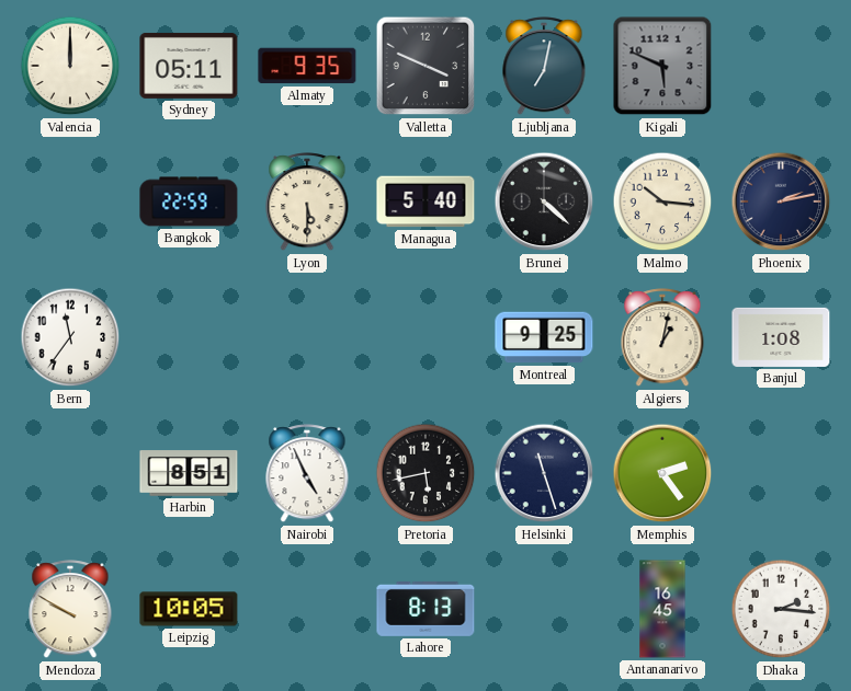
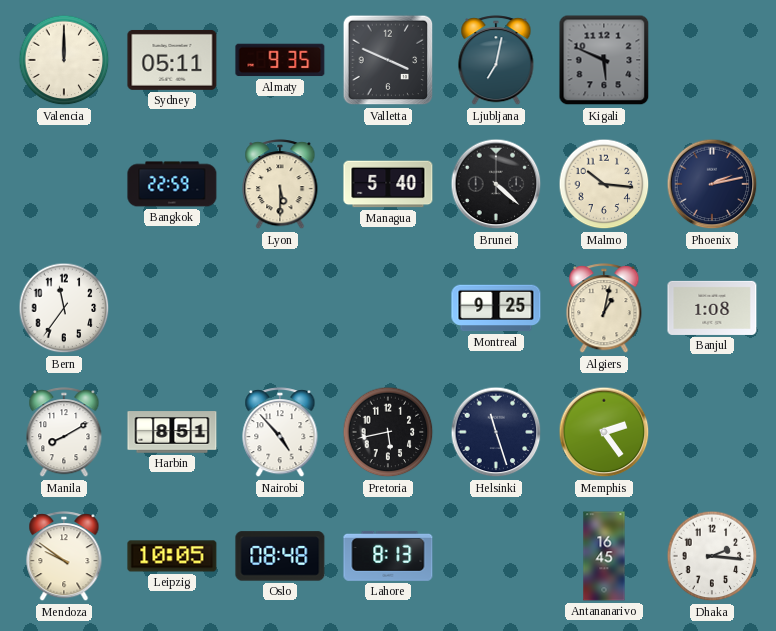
Manila: none -> 8:10 (64, 433)
Nairobi: 4:56 -> 4:53 (280, 433)
Mendoza: 9:50 -> 9:51 (64, 557)
Oslo: none -> 08:48 (280, 556)
